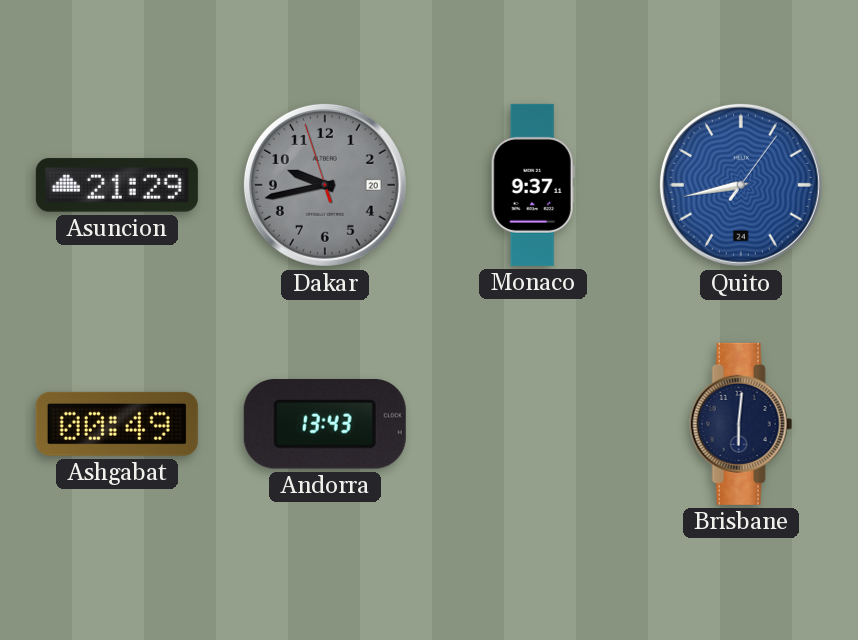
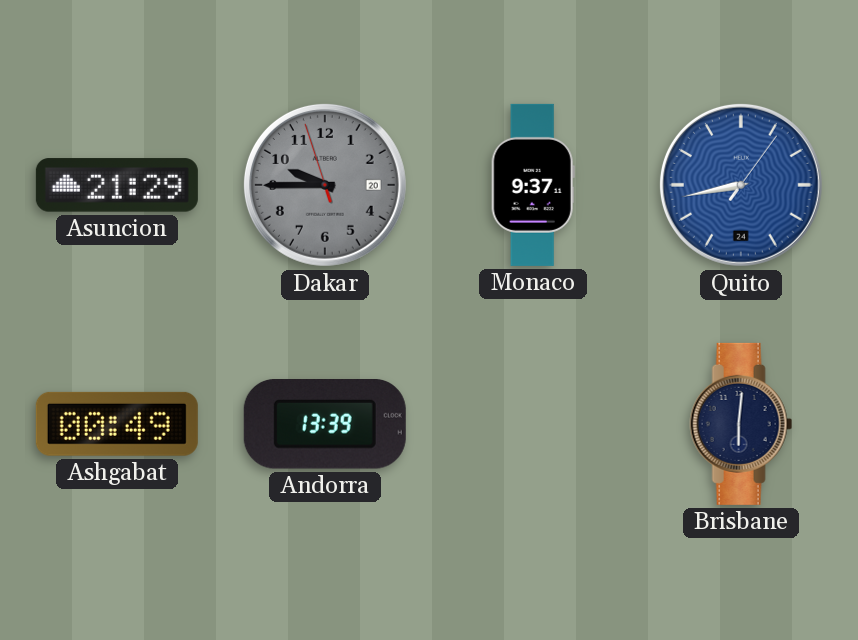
Dakar: 9:42 -> 9:44 (325, 185)
Andorra: 13:43 -> 13:39 (325, 425)
